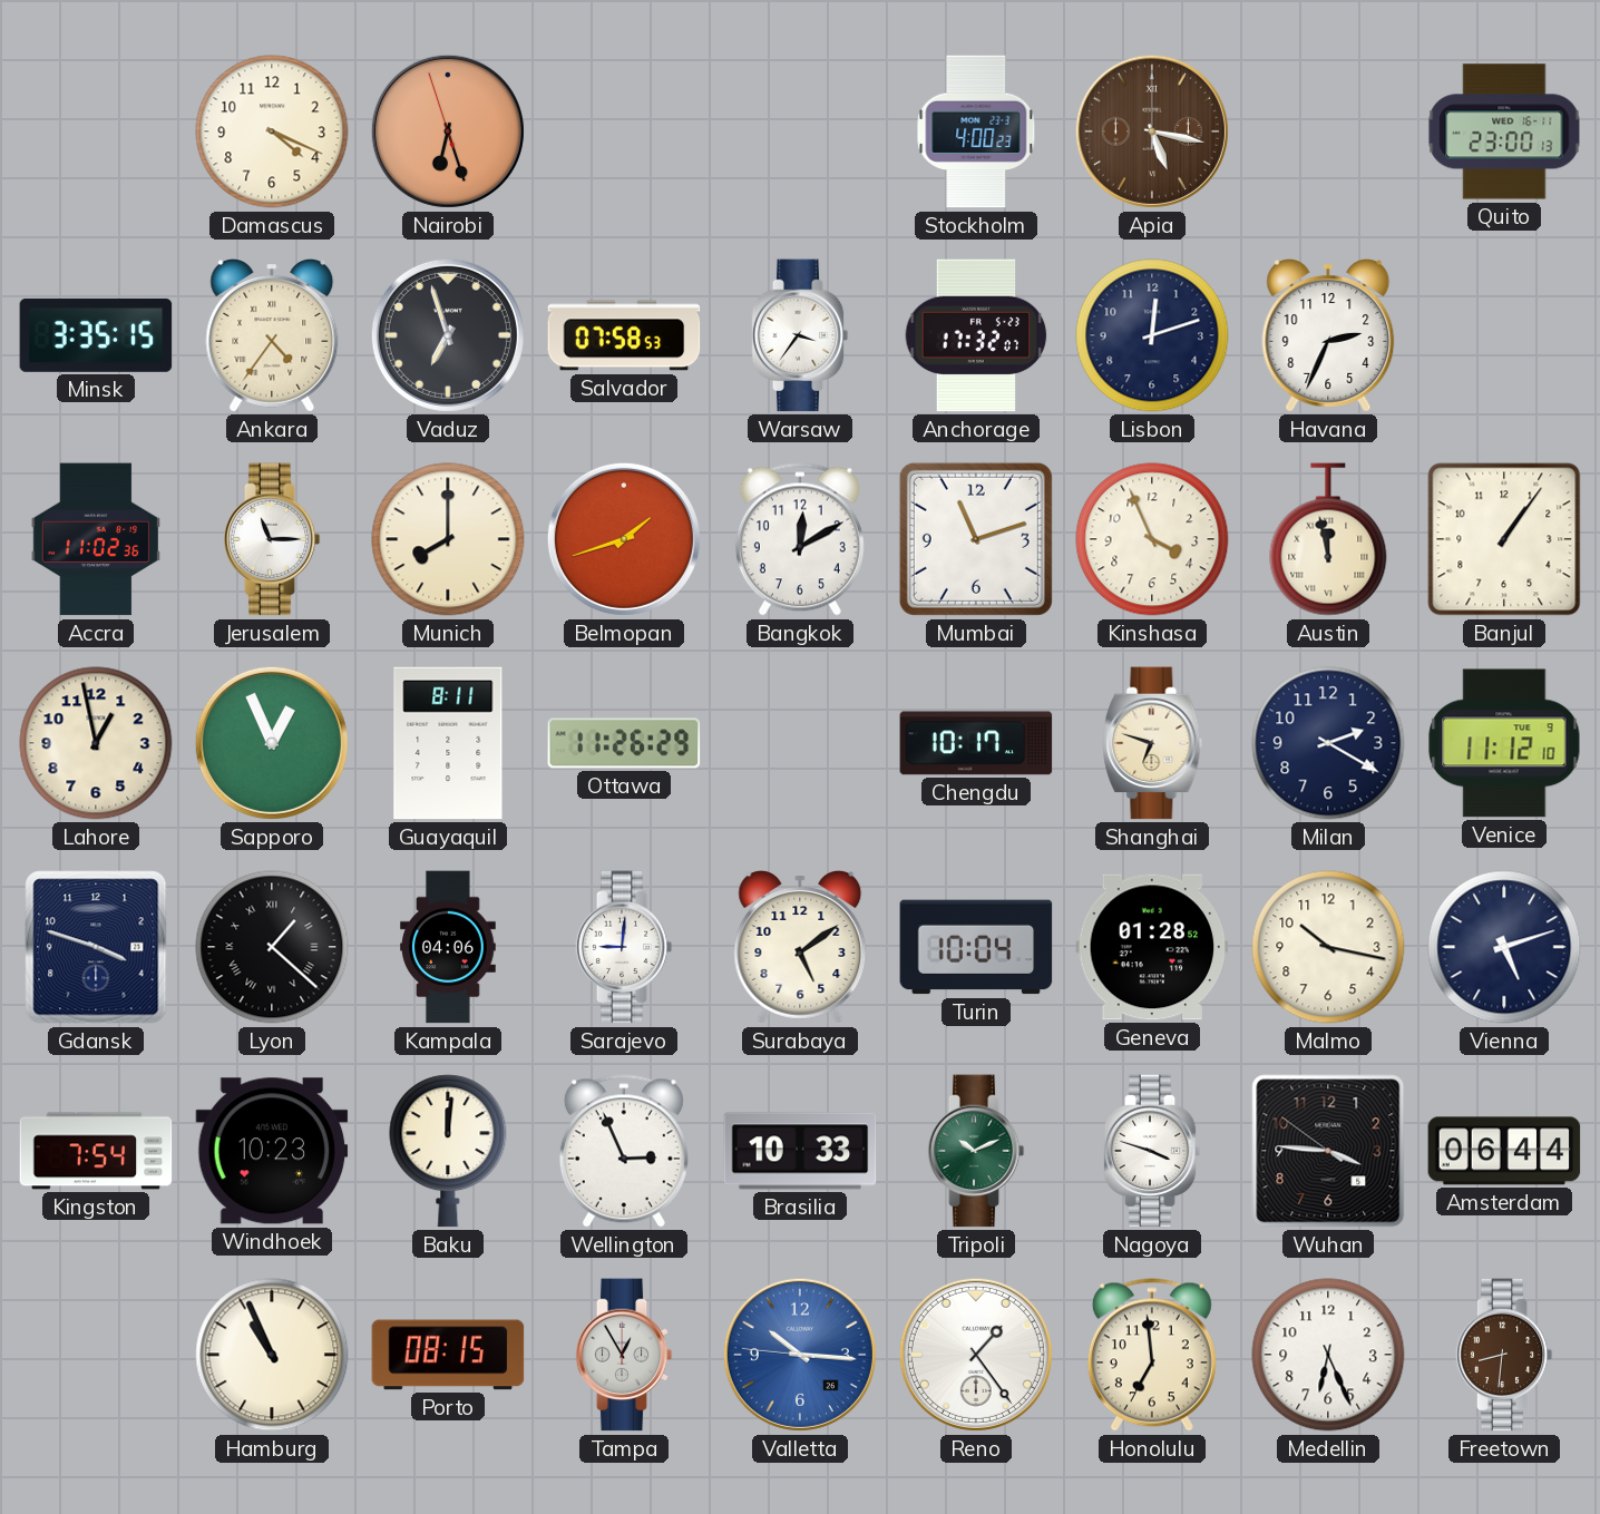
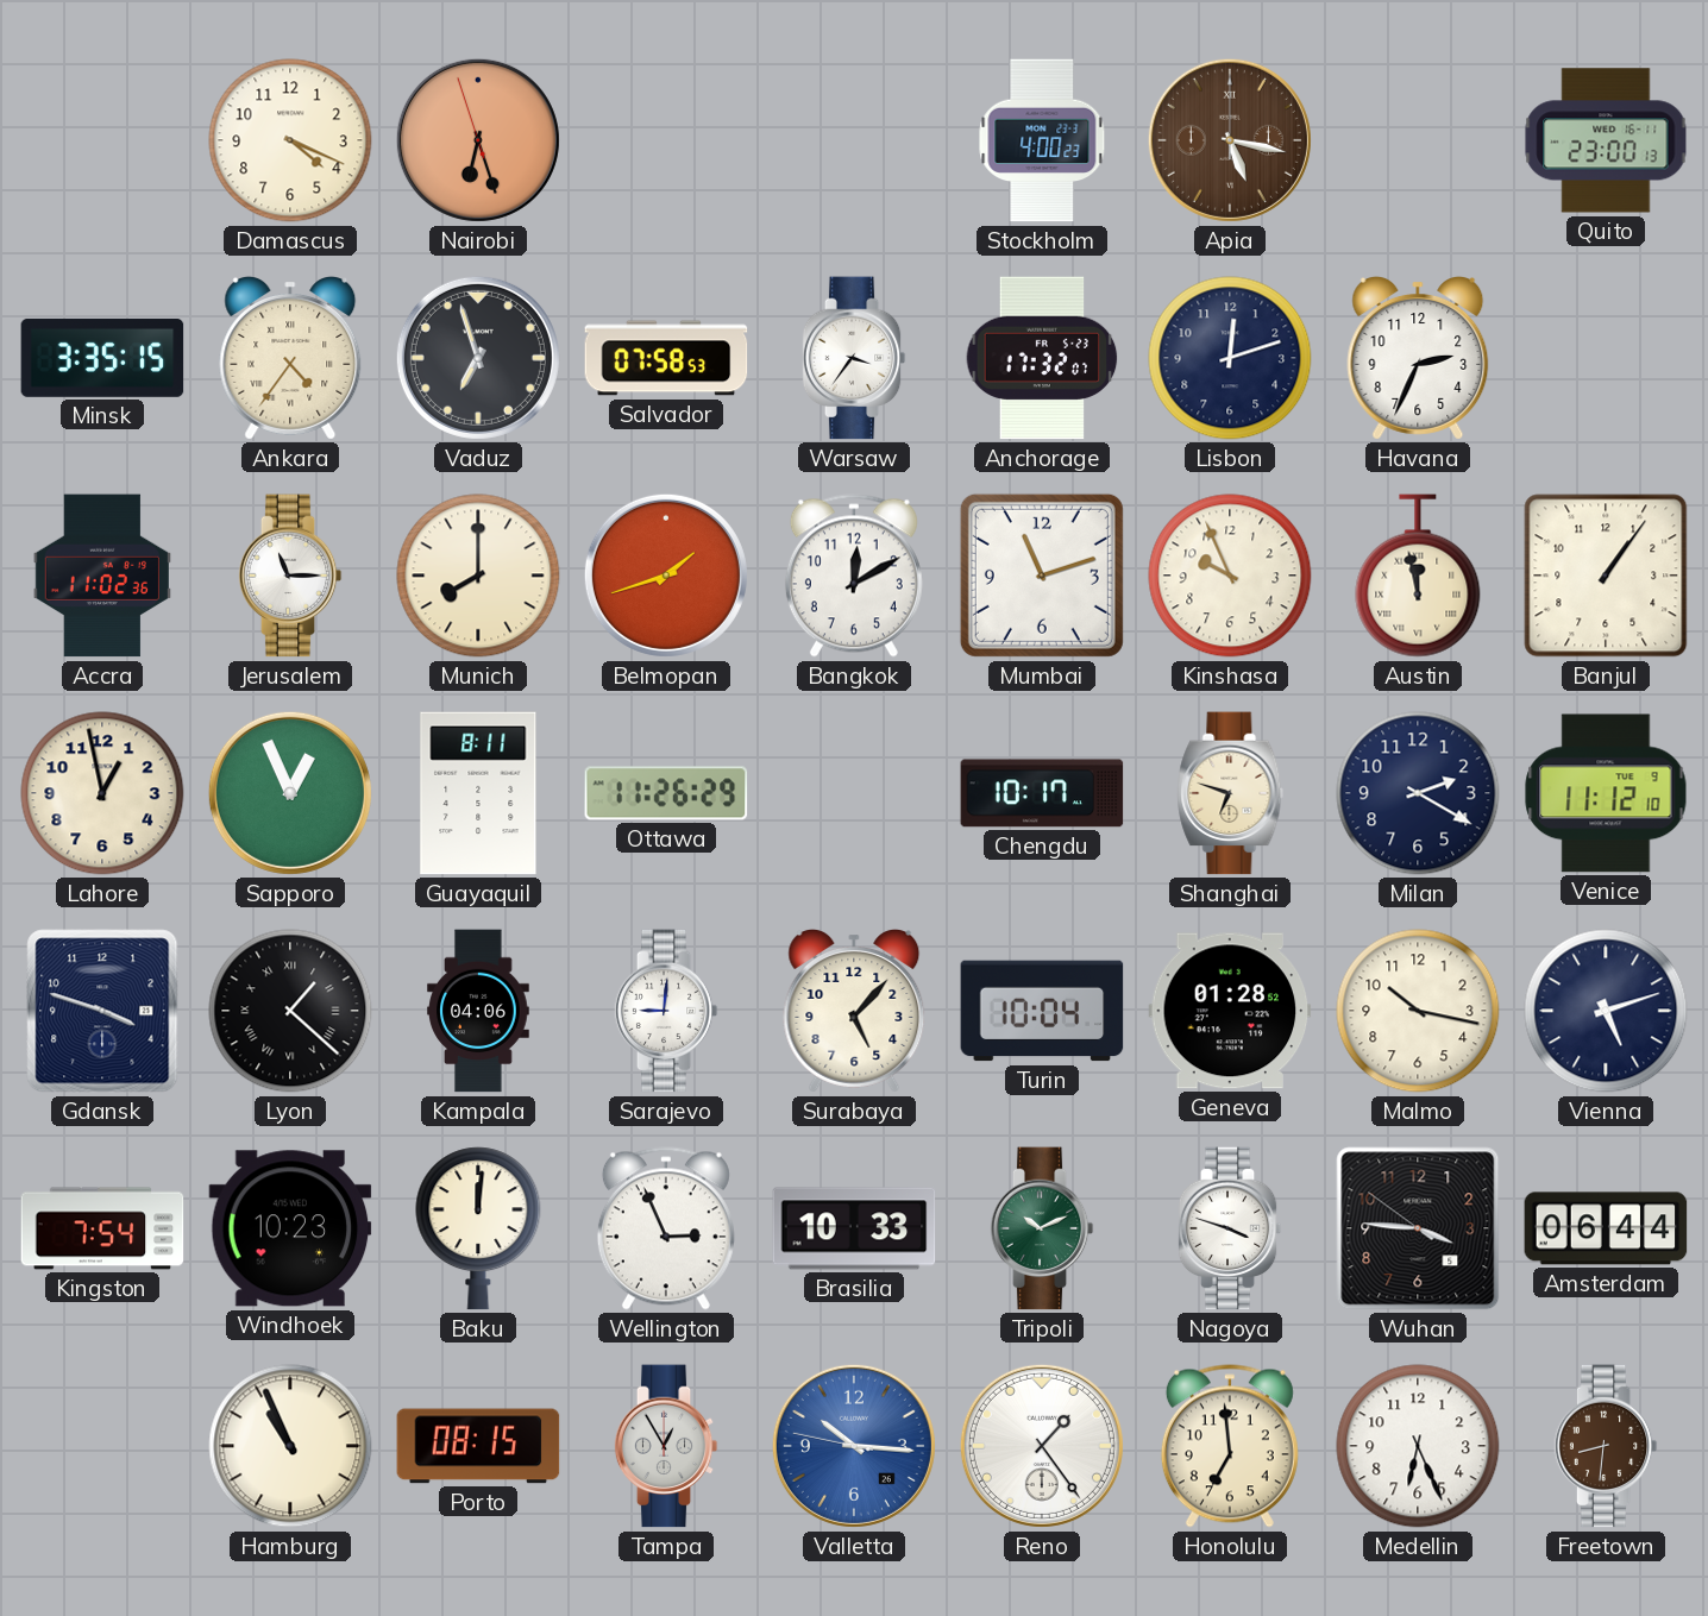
Kinshasa: 3:56 -> 9:56 (1230, 576)
Surabaya: 5:09 -> 5:07 (854, 1012)
Valletta: 10:15:46 -> 10:15:47 (854, 1446)
